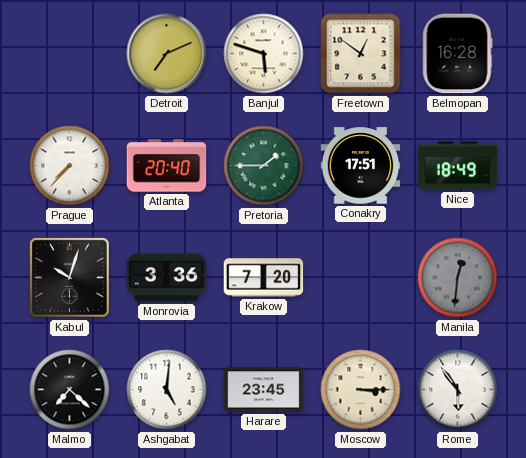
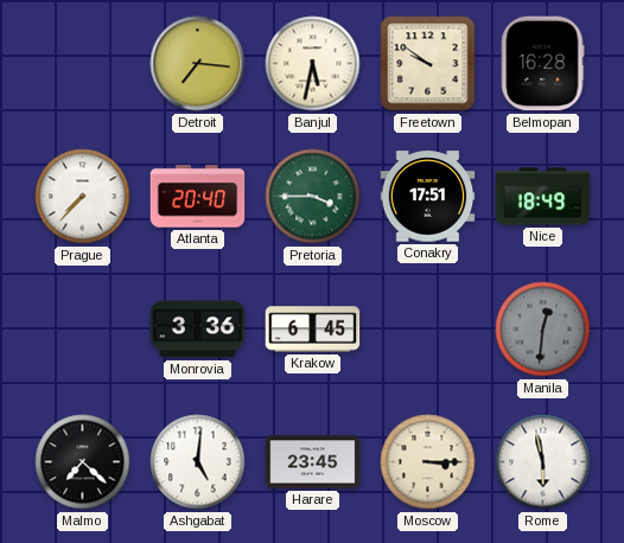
Detroit: 7:11 -> 7:16 (198, 64)
Banjul: 5:48 -> 5:32 (313, 64)
Freetown: 12:51 -> 9:51 (428, 64)
Pretoria: 1:45 -> 3:45 (313, 197)
Kabul: 10:03 -> none (70, 278)
Krakow: 7:20 -> 6:45 (313, 330)
Rome: 5:54 -> 5:58 (543, 462)
